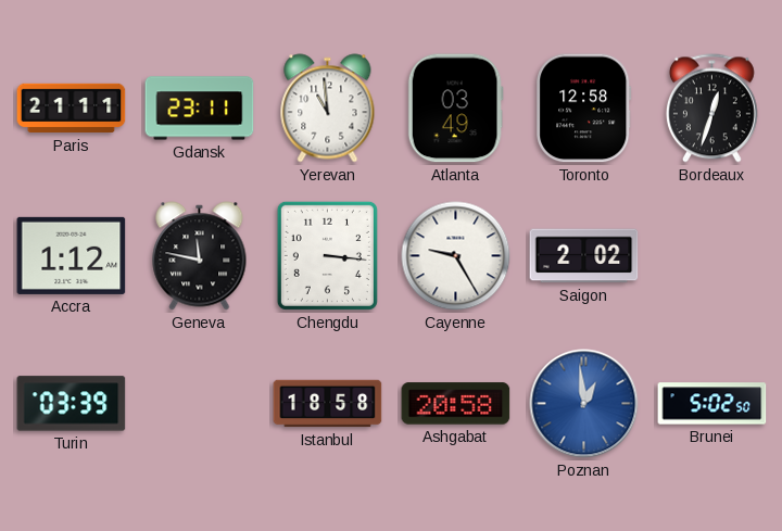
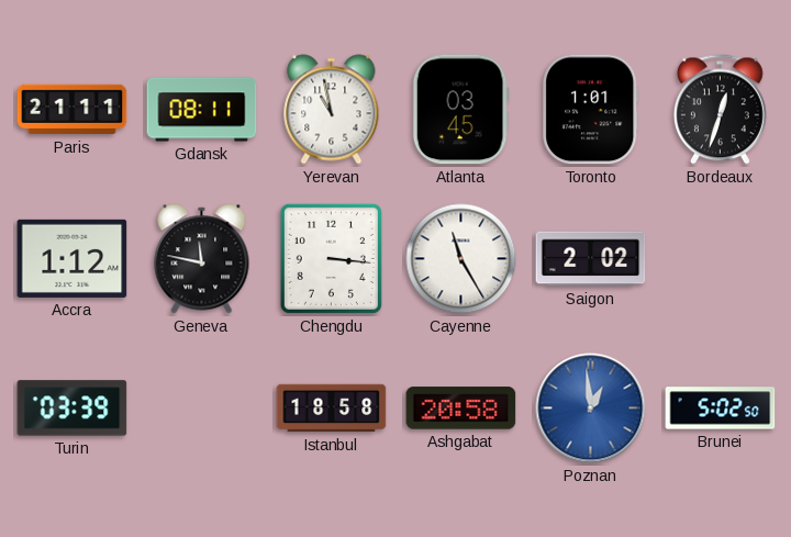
Gdansk: 23:11 -> 08:11 (202, 110)
Yerevan: 10:59 -> 10:58 (332, 110)
Atlanta: 03:49 -> 03:45 (460, 110)
Toronto: 12:58 -> 1:01 (591, 110)
Cayenne: 9:25 -> 11:25 (461, 259)
